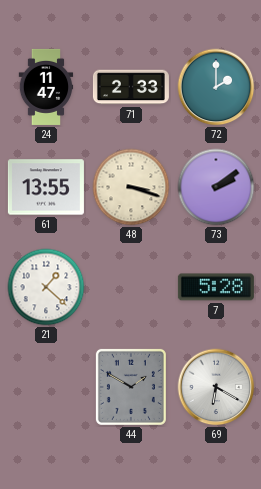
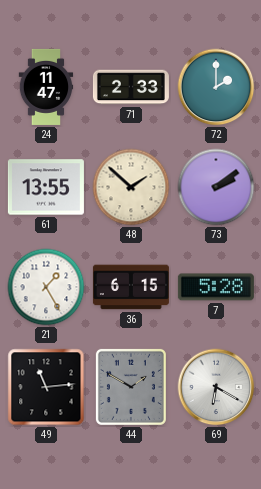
48: 3:18 -> 1:52 (131, 187)
21: 1:22 -> 1:25 (46, 287)
36: none -> 6:15 (131, 287)
49: none -> 11:14 (46, 387)
